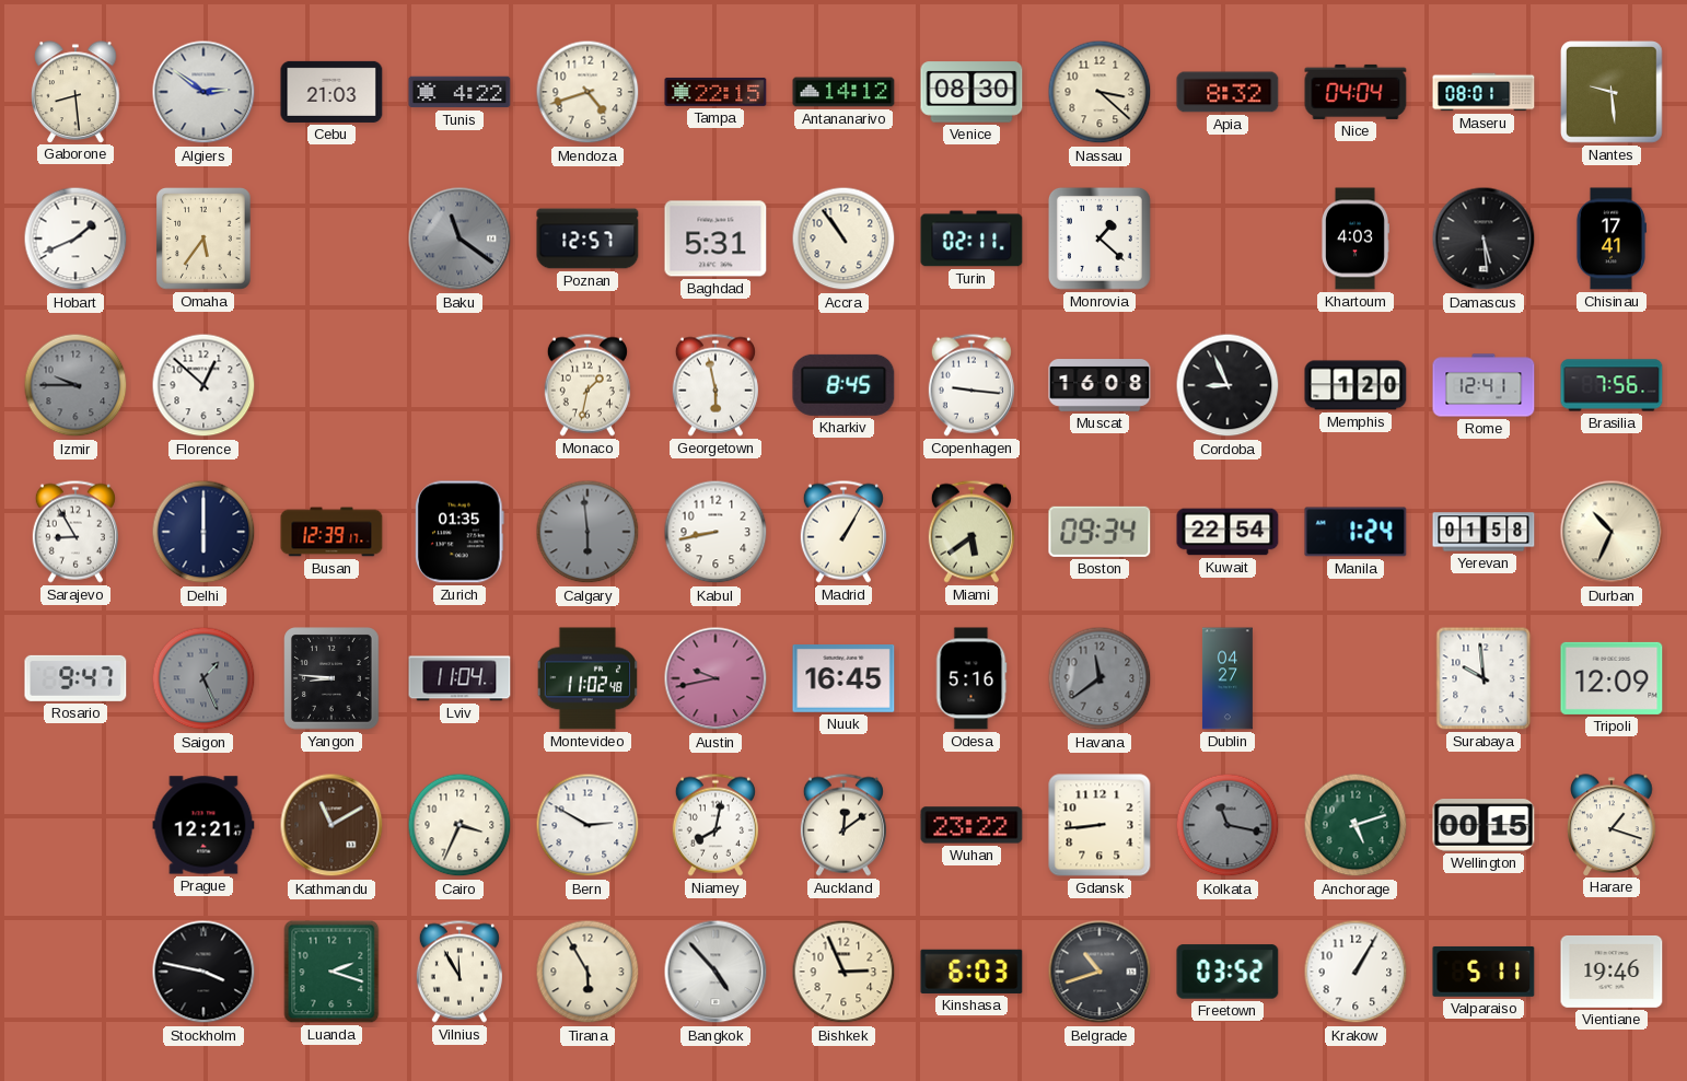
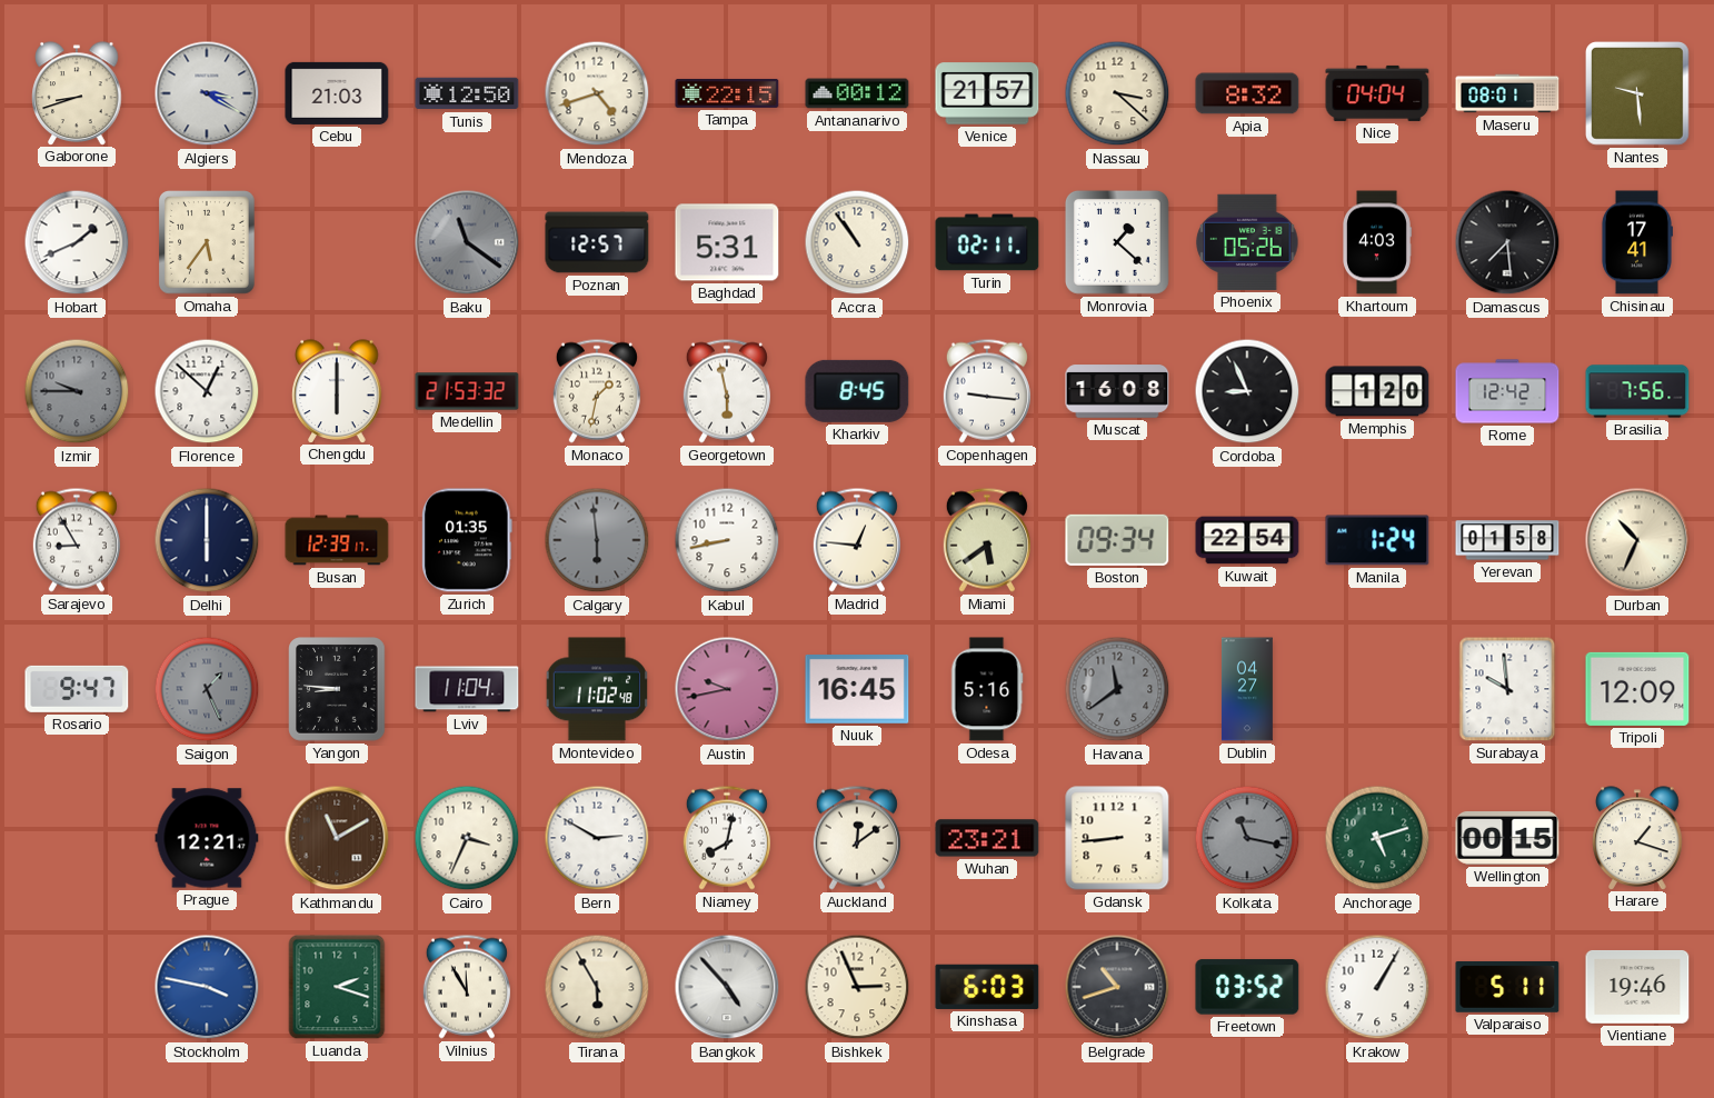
Gaborone: 8:29 -> 8:42 (77, 93)
Algiers: 2:51 -> 3:20 (207, 93)
Tunis: 4:22 -> 12:50 (467, 93)
Antananarivo: 14:12 -> 00:12 (857, 93)
Venice: 08:30 -> 21:57 (987, 93)
Phoenix: none -> 05:26 (1247, 242)
Damascus: 5:29 -> 7:29 (1507, 242)
Chengdu: none -> 6:00 (337, 391)
Medellin: none -> 21:53 (467, 391)
Rome: 12:41 -> 12:42 (1507, 391)
Madrid: 1:05 -> 12:46 (857, 540)
Wuhan: 23:22 -> 23:21 (987, 838)
Stockholm dial: black -> blue (207, 987)
